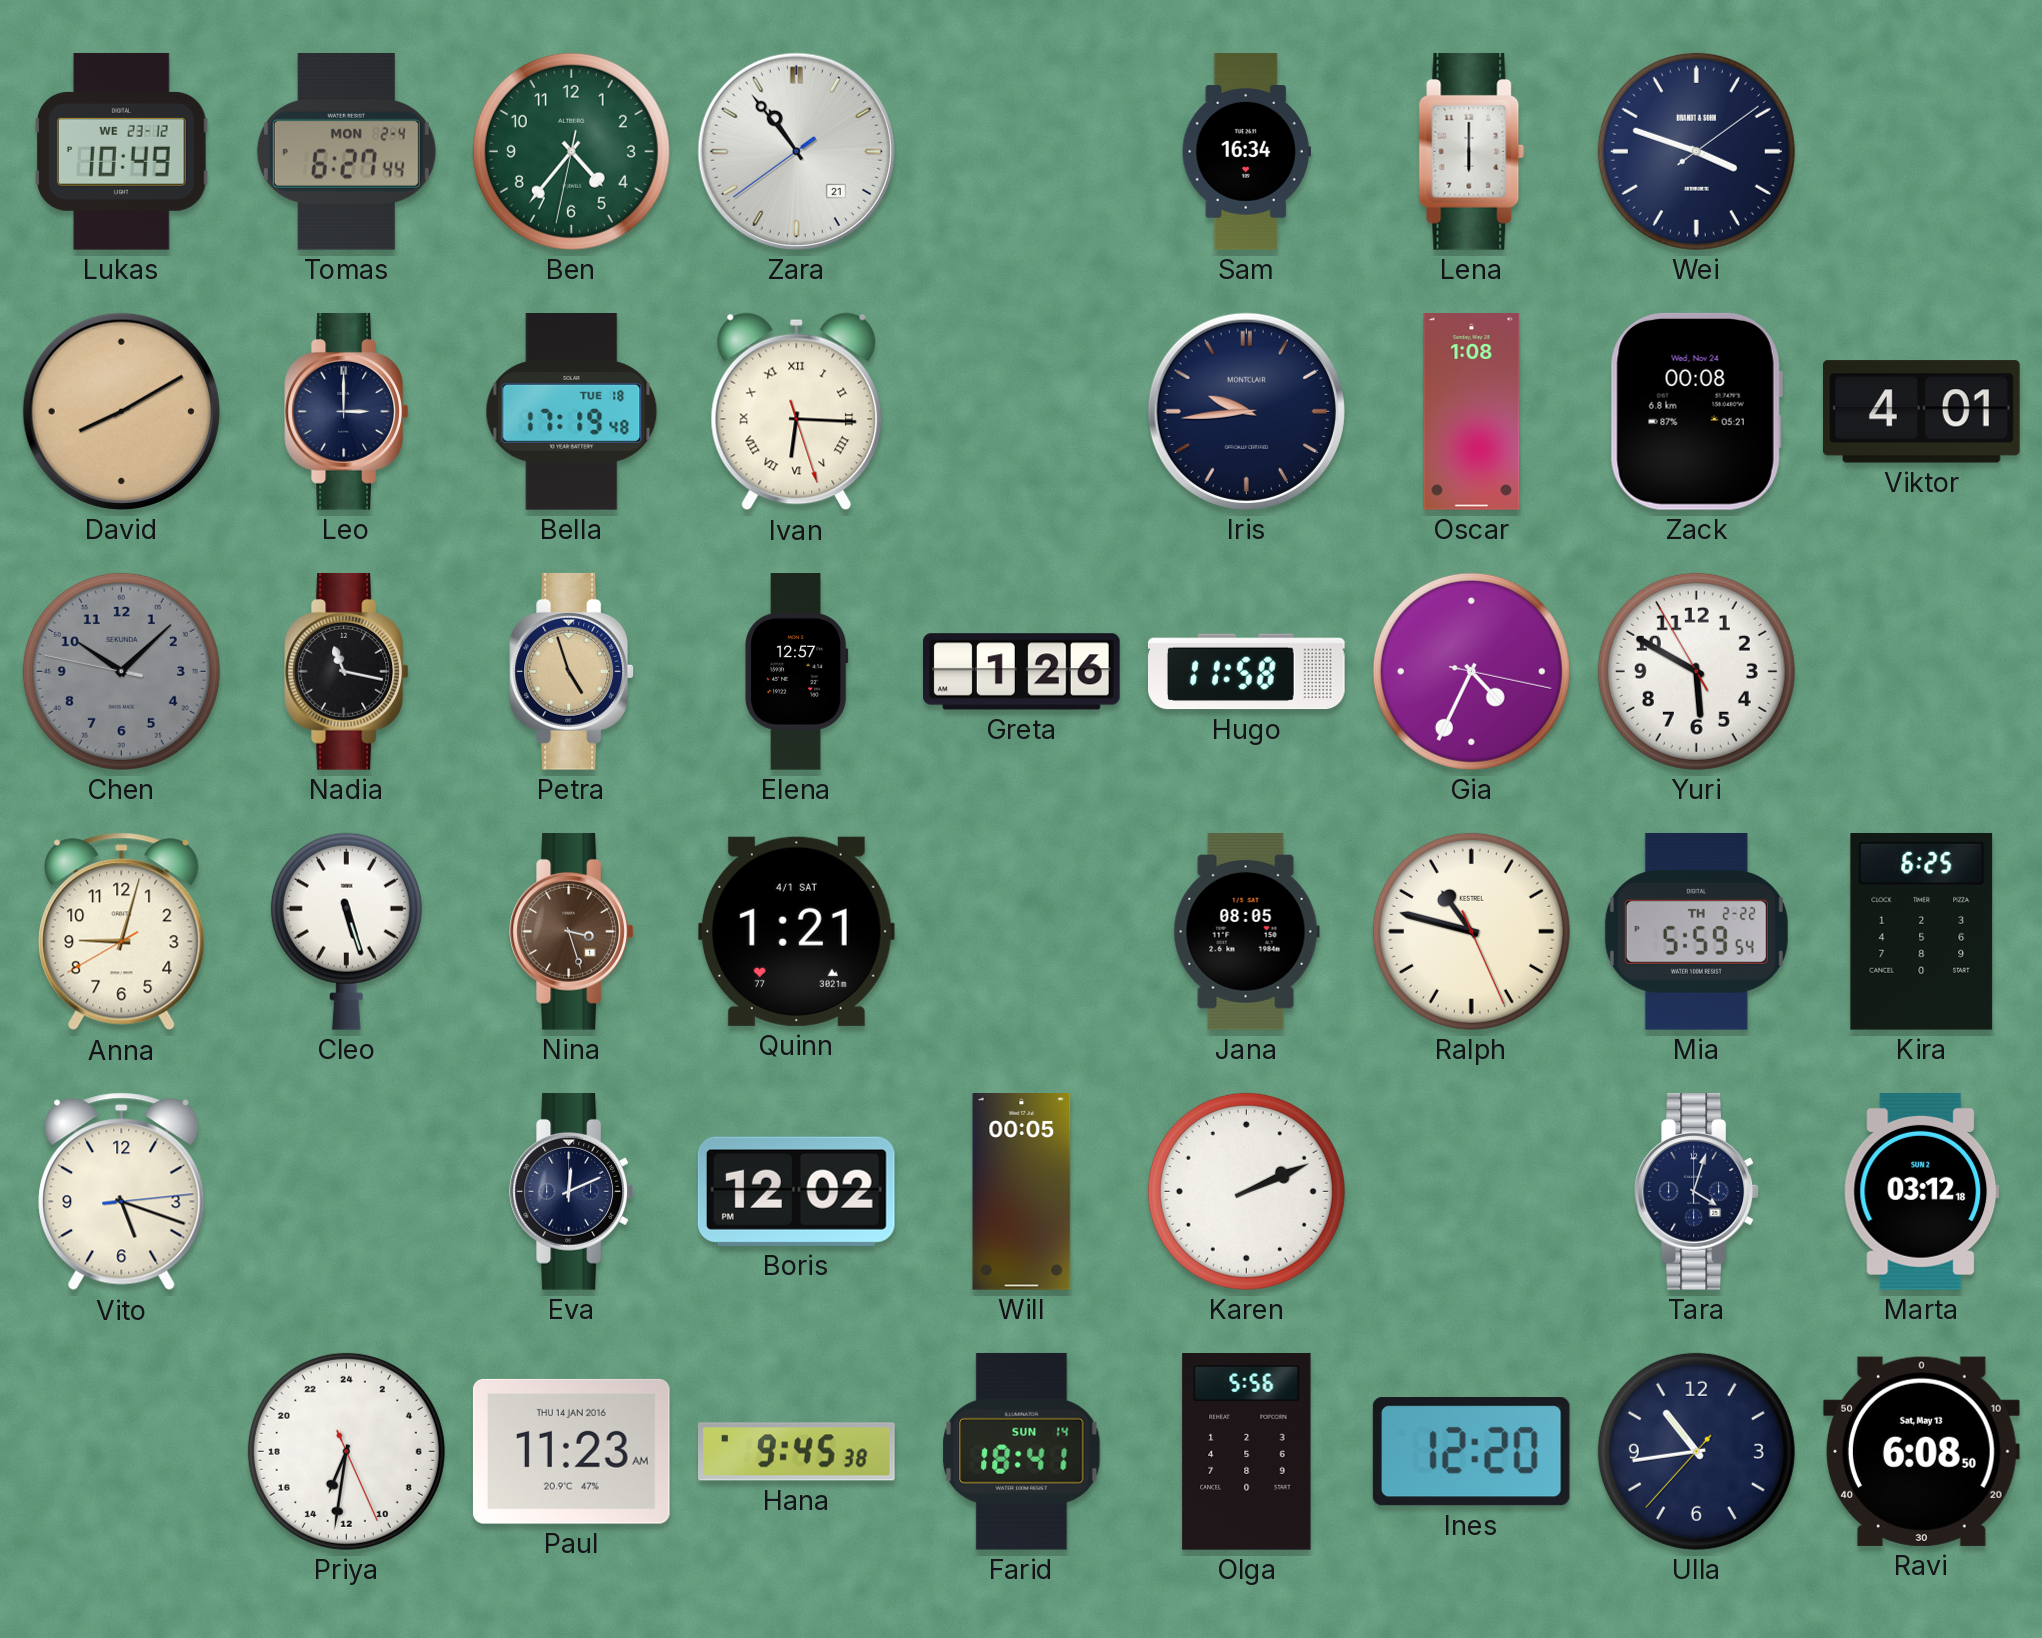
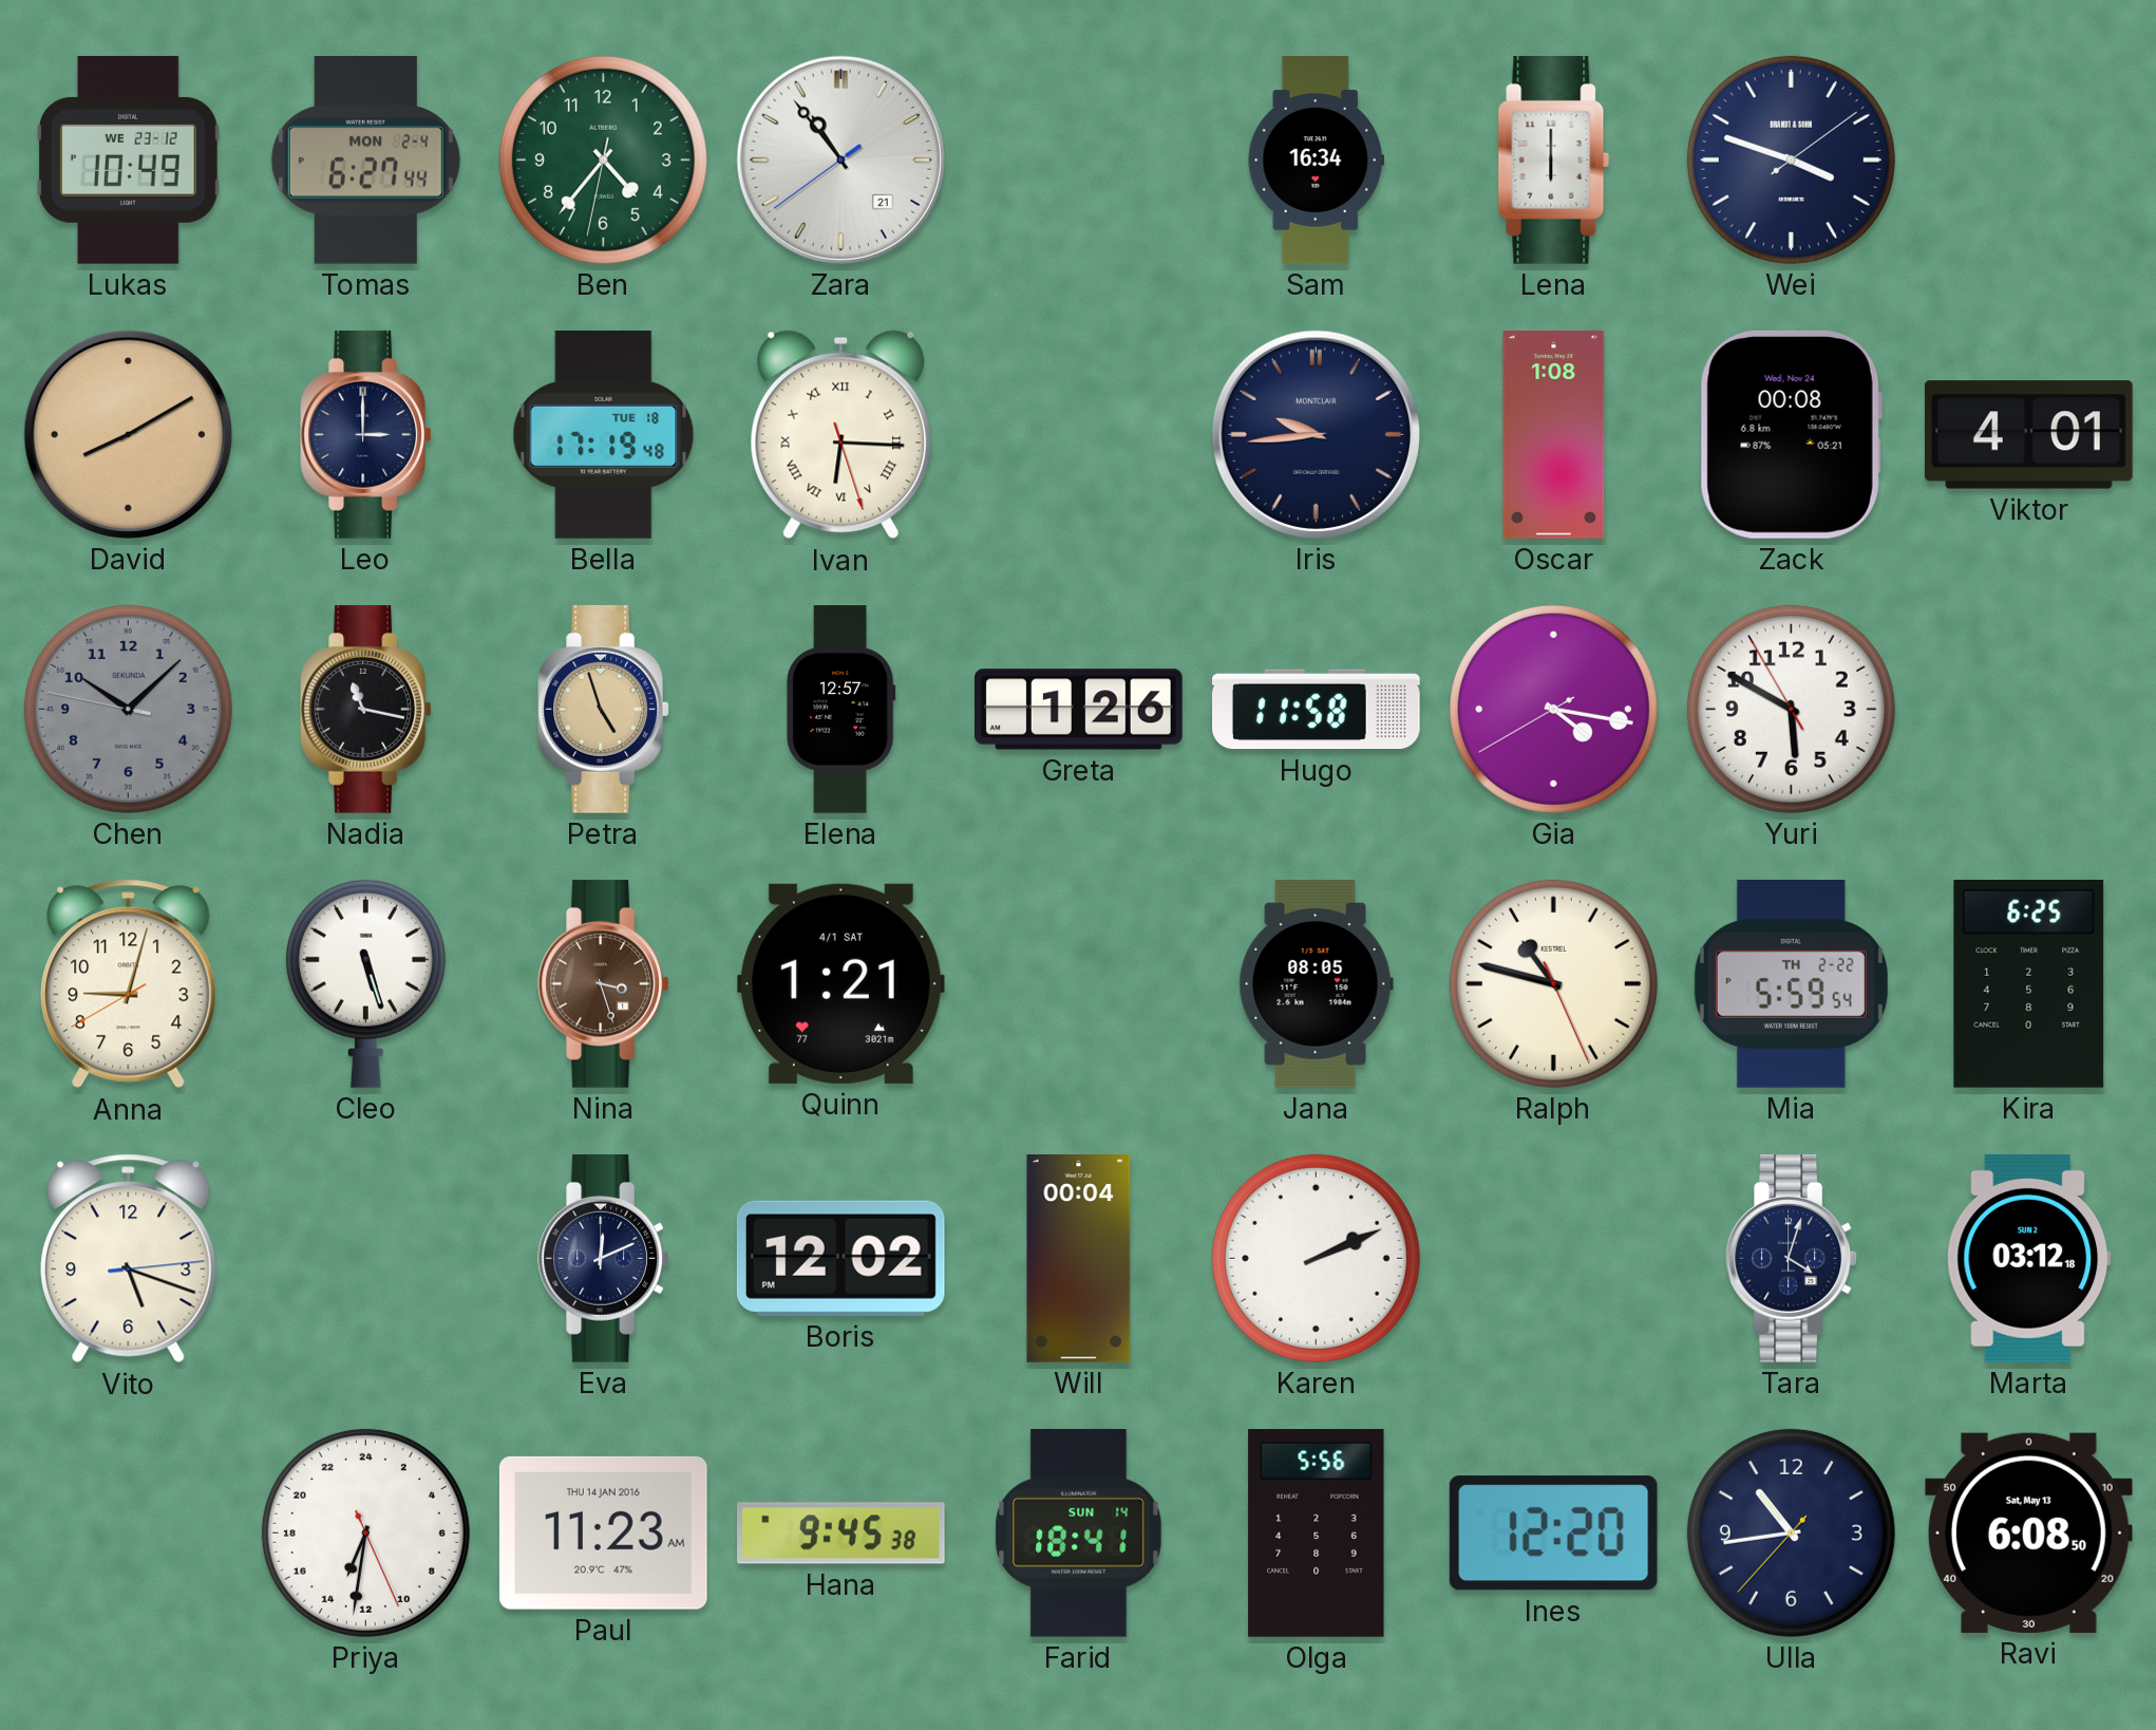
Gia: 4:34 -> 4:16 (1553, 709)
Will: 00:05 -> 00:04 (1079, 1259)
